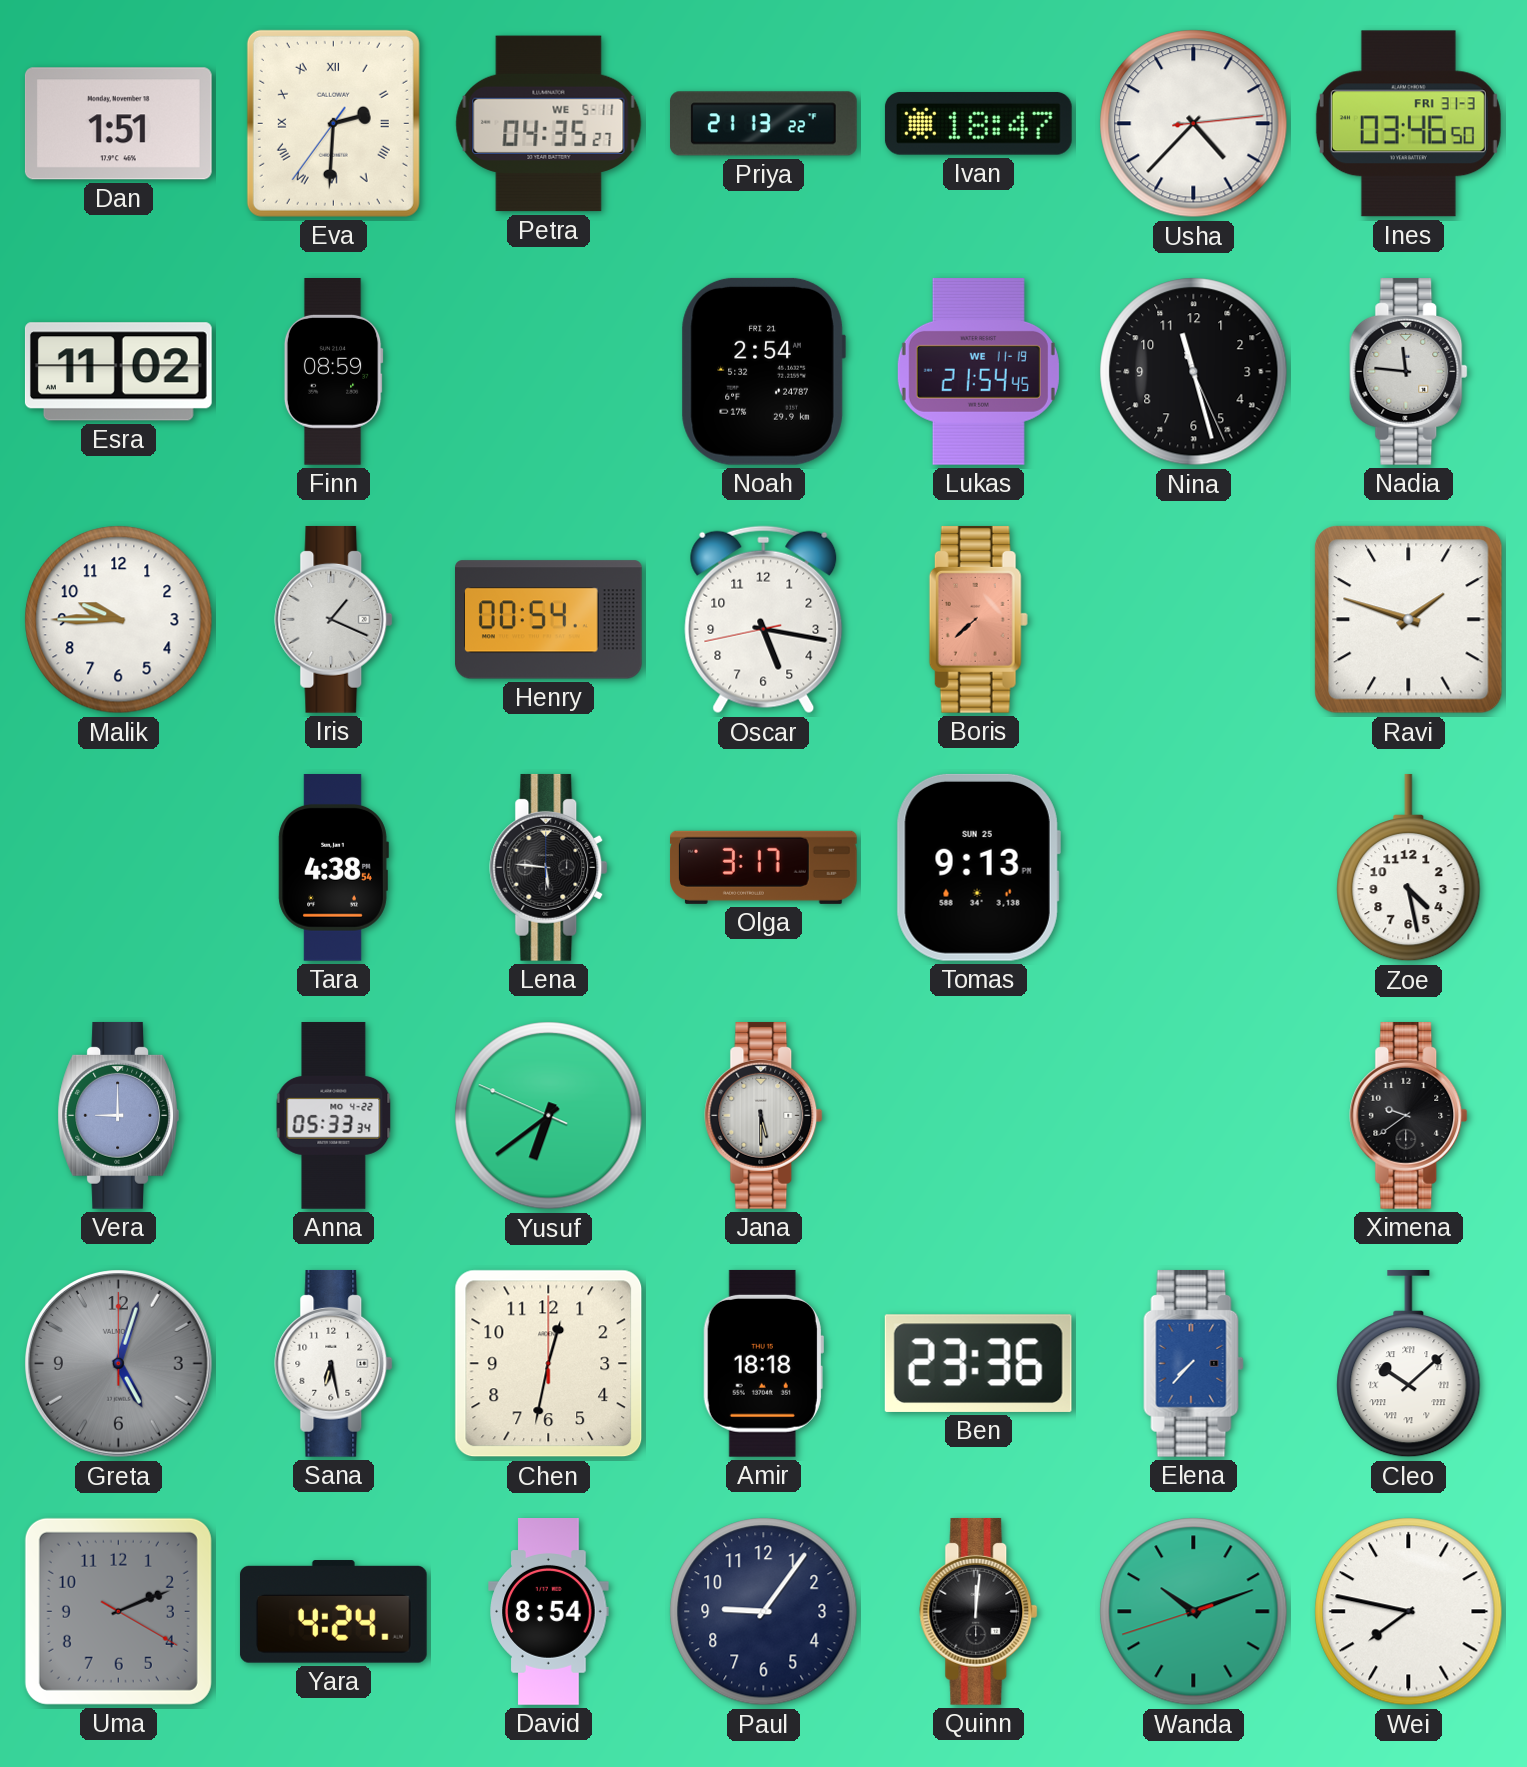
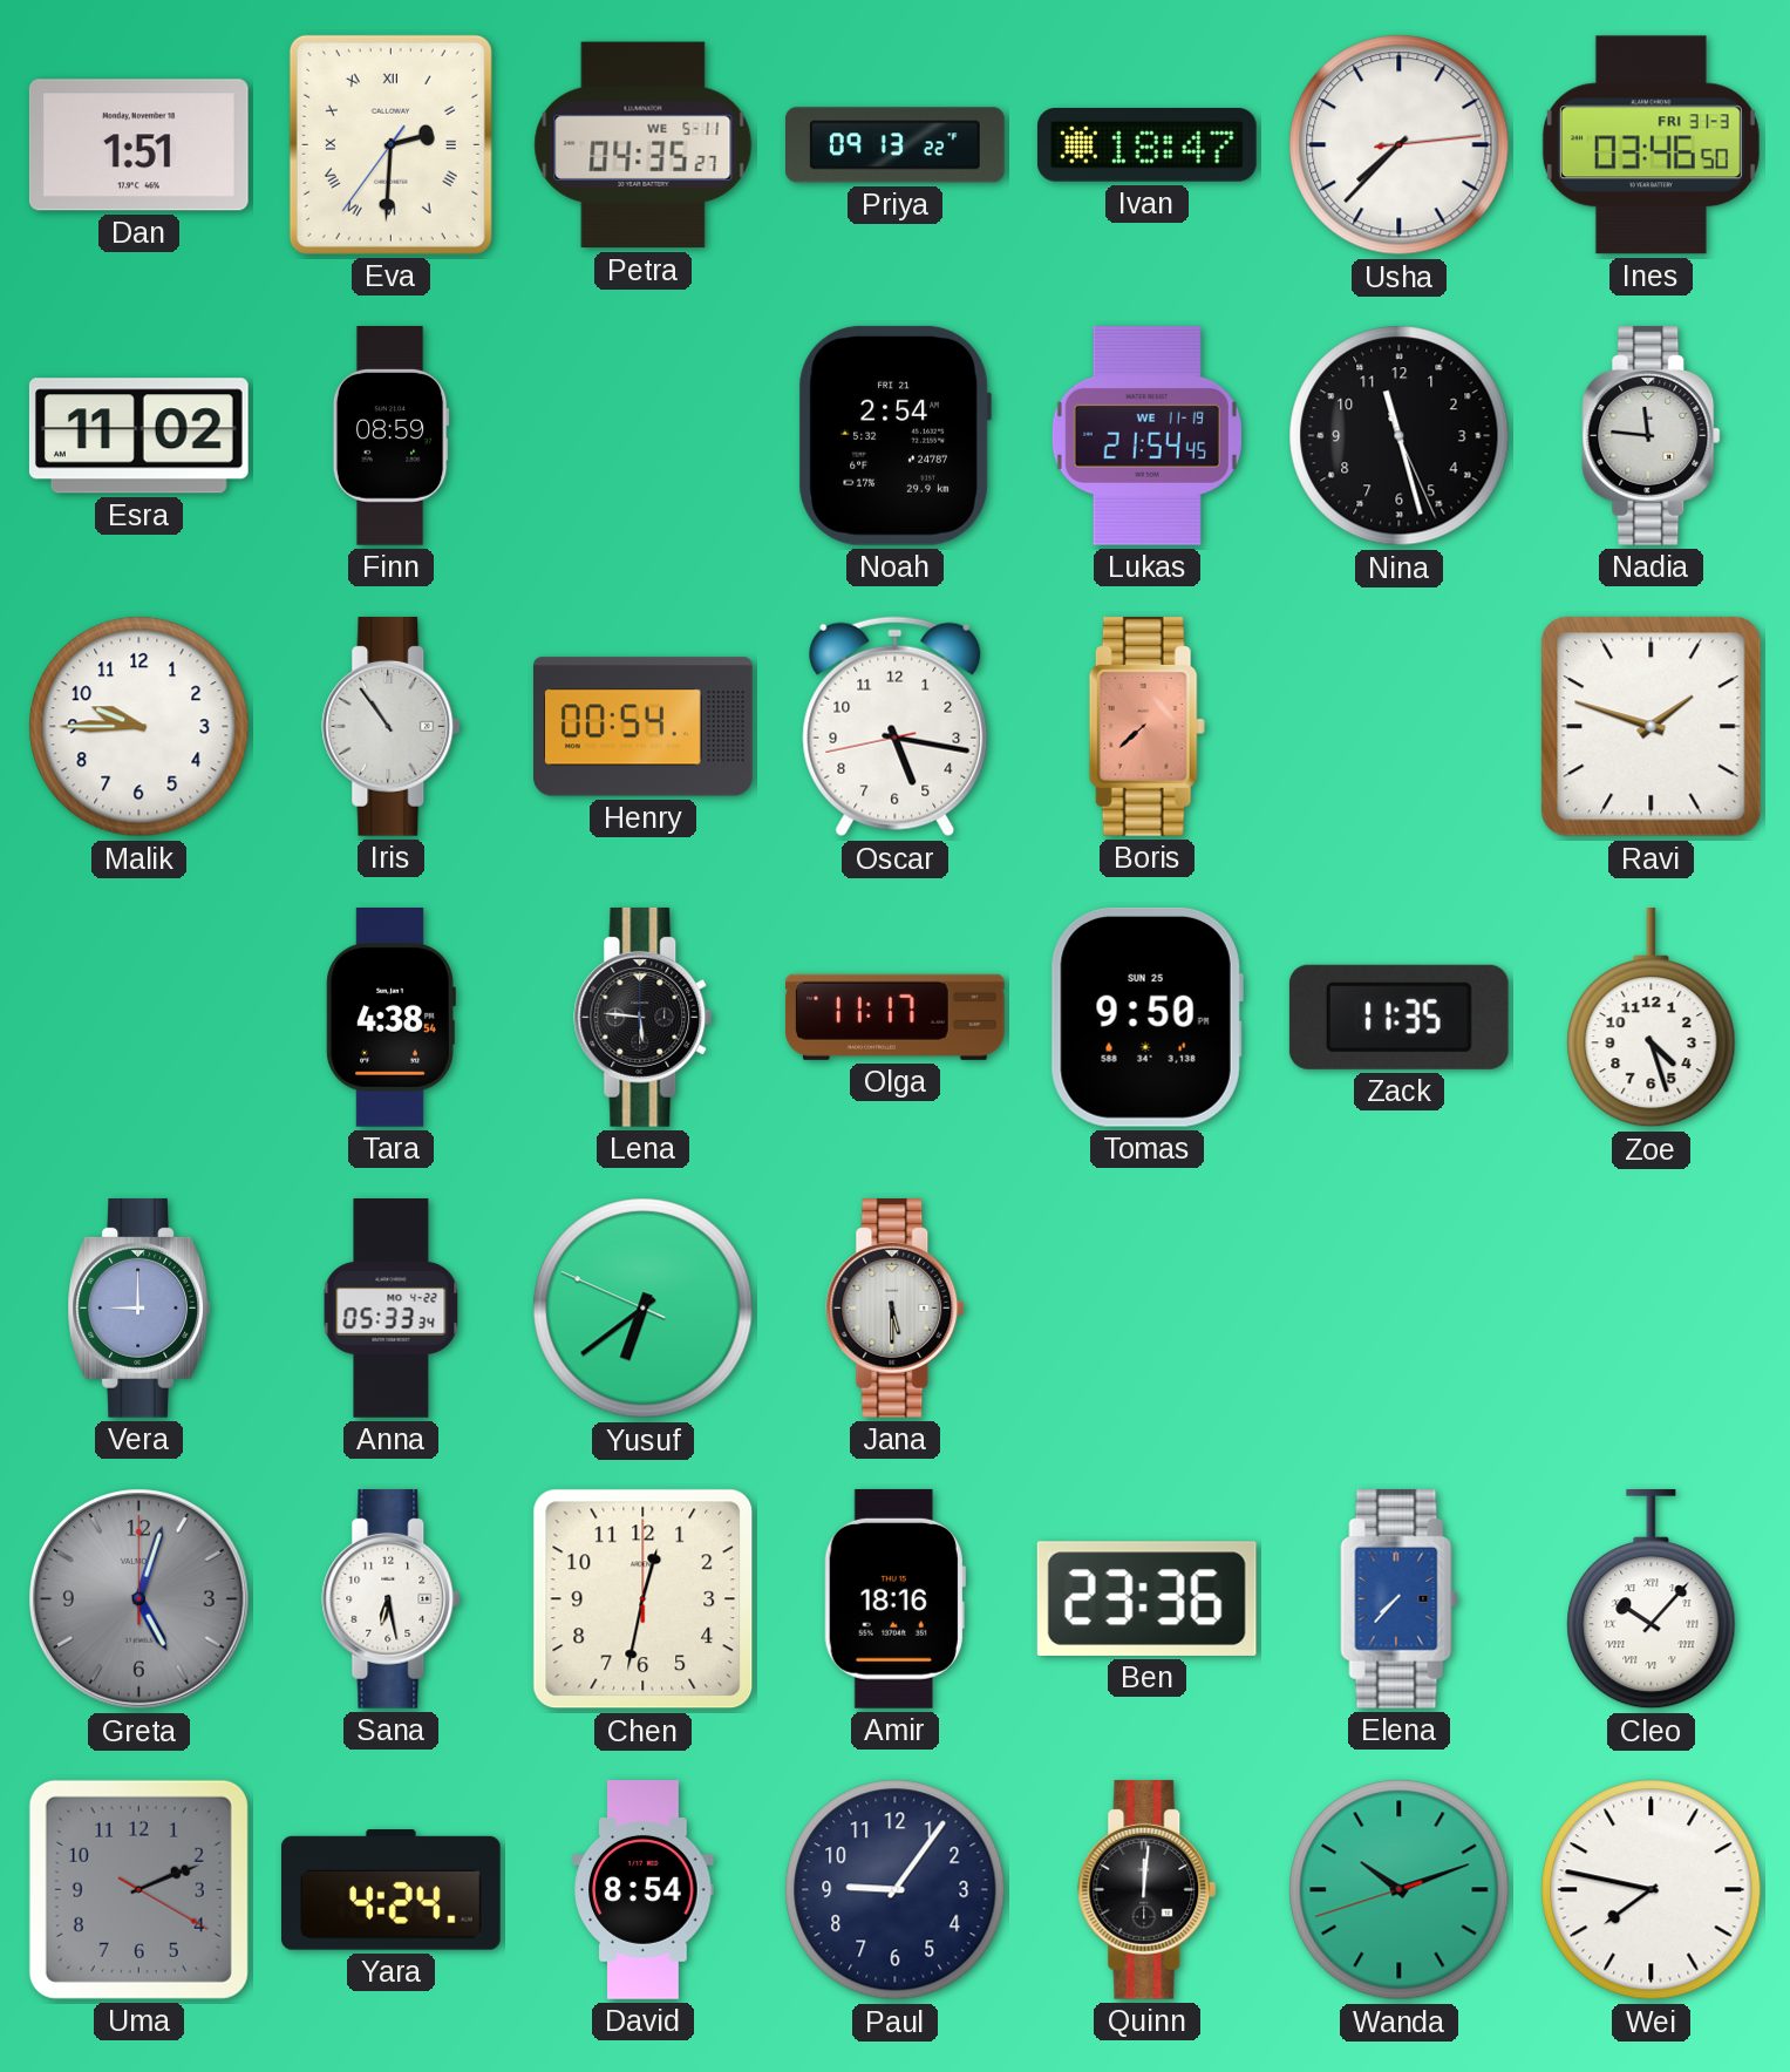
Priya: 21:13 -> 09:13 (896, 145)
Usha: 4:37 -> 7:37 (1400, 145)
Iris: 1:19 -> 10:54 (392, 726)
Olga: 3:17 -> 11:17 (894, 1017)
Tomas: 9:13 -> 9:50 (1146, 1017)
Zack: none -> 11:35 (1398, 1017)
Zoe: 4:28 -> 4:27 (1652, 1018)
Ximena: 9:39 -> none (1409, 1115)
Amir: 18:18 -> 18:16 (894, 1598)
Cleo: 10:08 -> 10:07 (1652, 1599)
